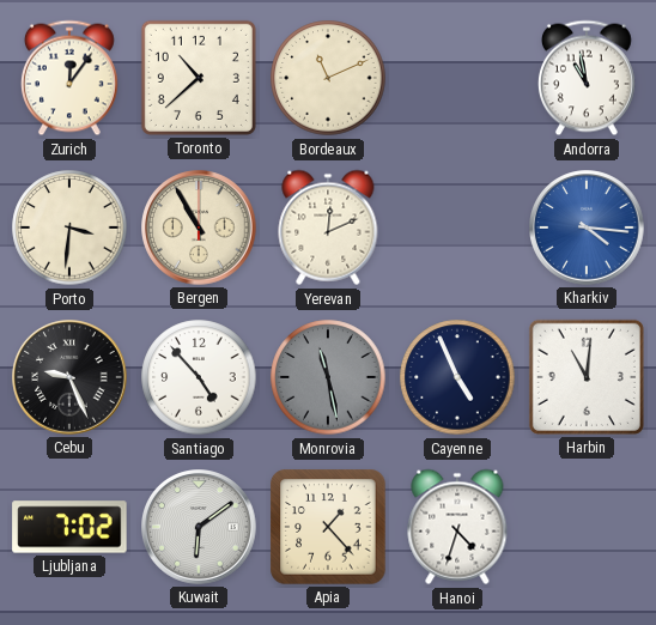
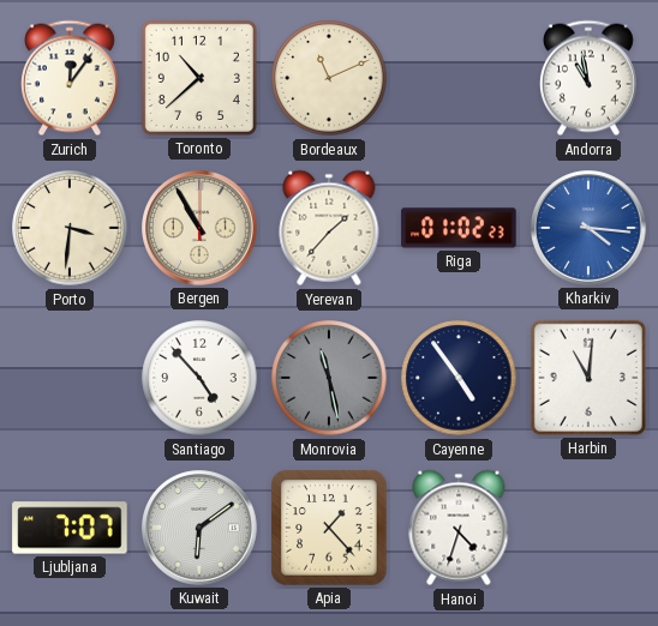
Yerevan: 12:11 -> 1:37 (329, 228)
Riga: none -> 01:02 (459, 228)
Cebu: 9:26 -> none (69, 377)
Cayenne: 4:56 -> 4:54 (459, 378)
Ljubljana: 7:02 -> 7:07 (70, 528)
